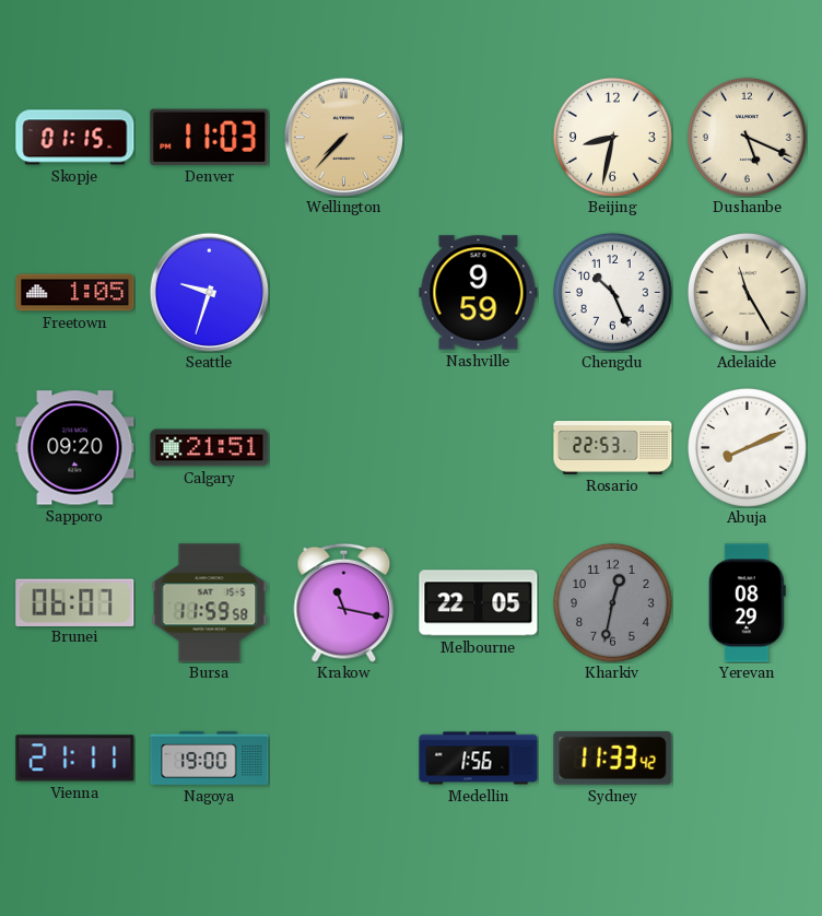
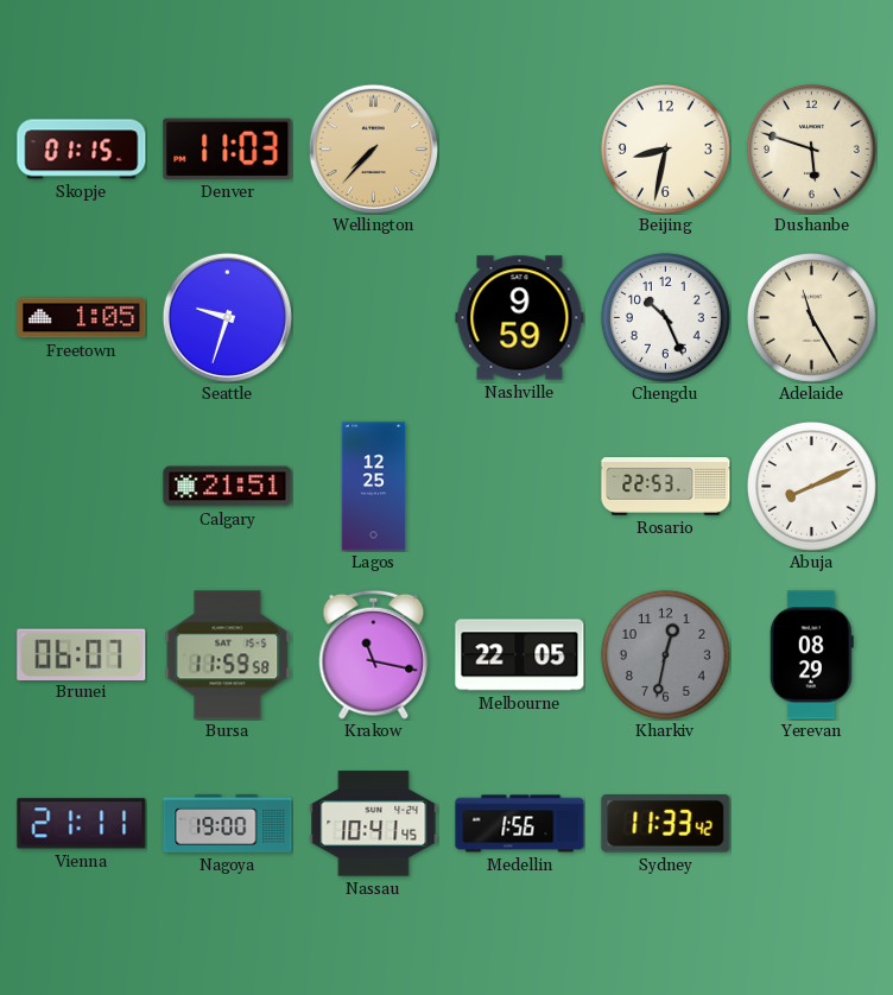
Dushanbe: 5:19 -> 5:48 (812, 150)
Sapporo: 09:20 -> none (75, 448)
Lagos: none -> 12:25 (374, 487)
Nassau: none -> 10:41 (374, 824)
